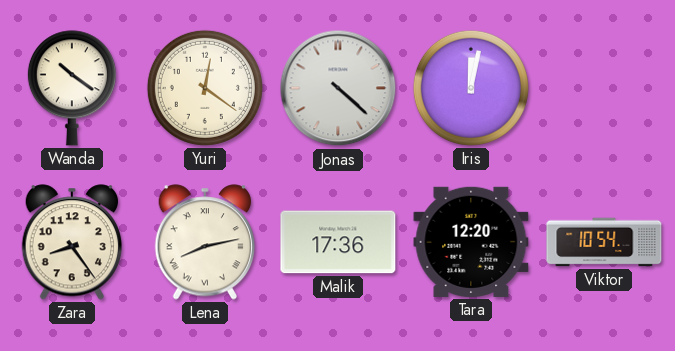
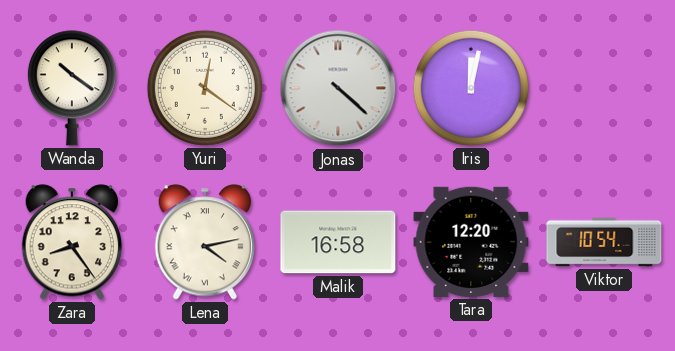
Lena: 8:13 -> 4:13 (205, 242)
Malik: 17:36 -> 16:58 (338, 242)
